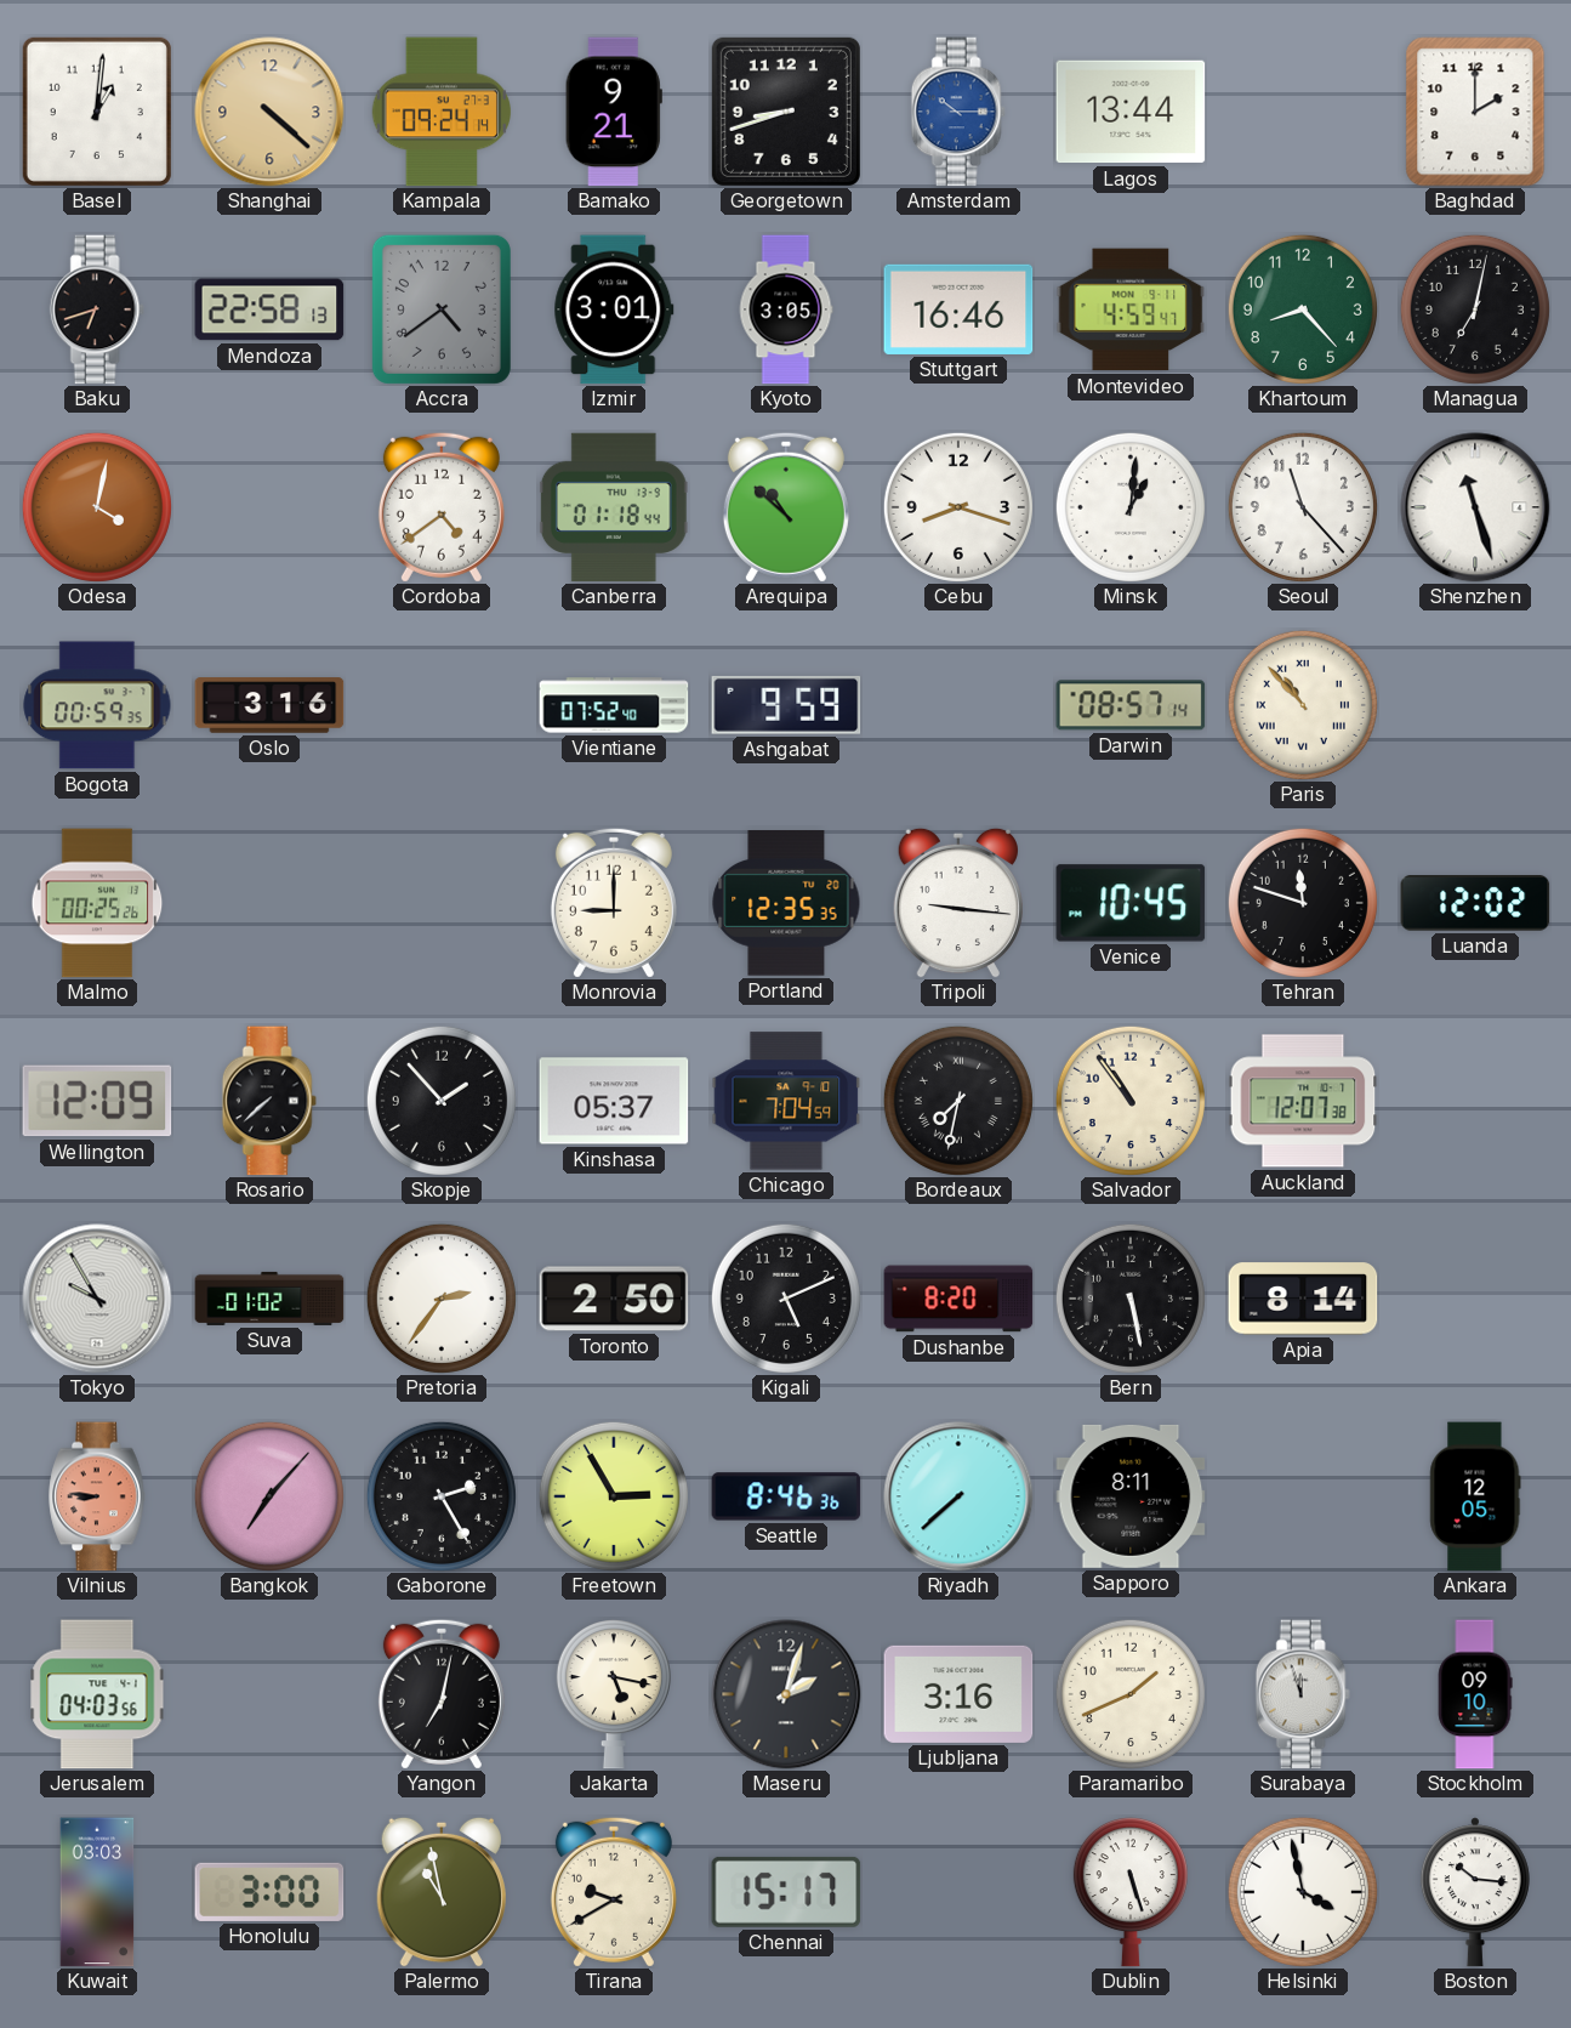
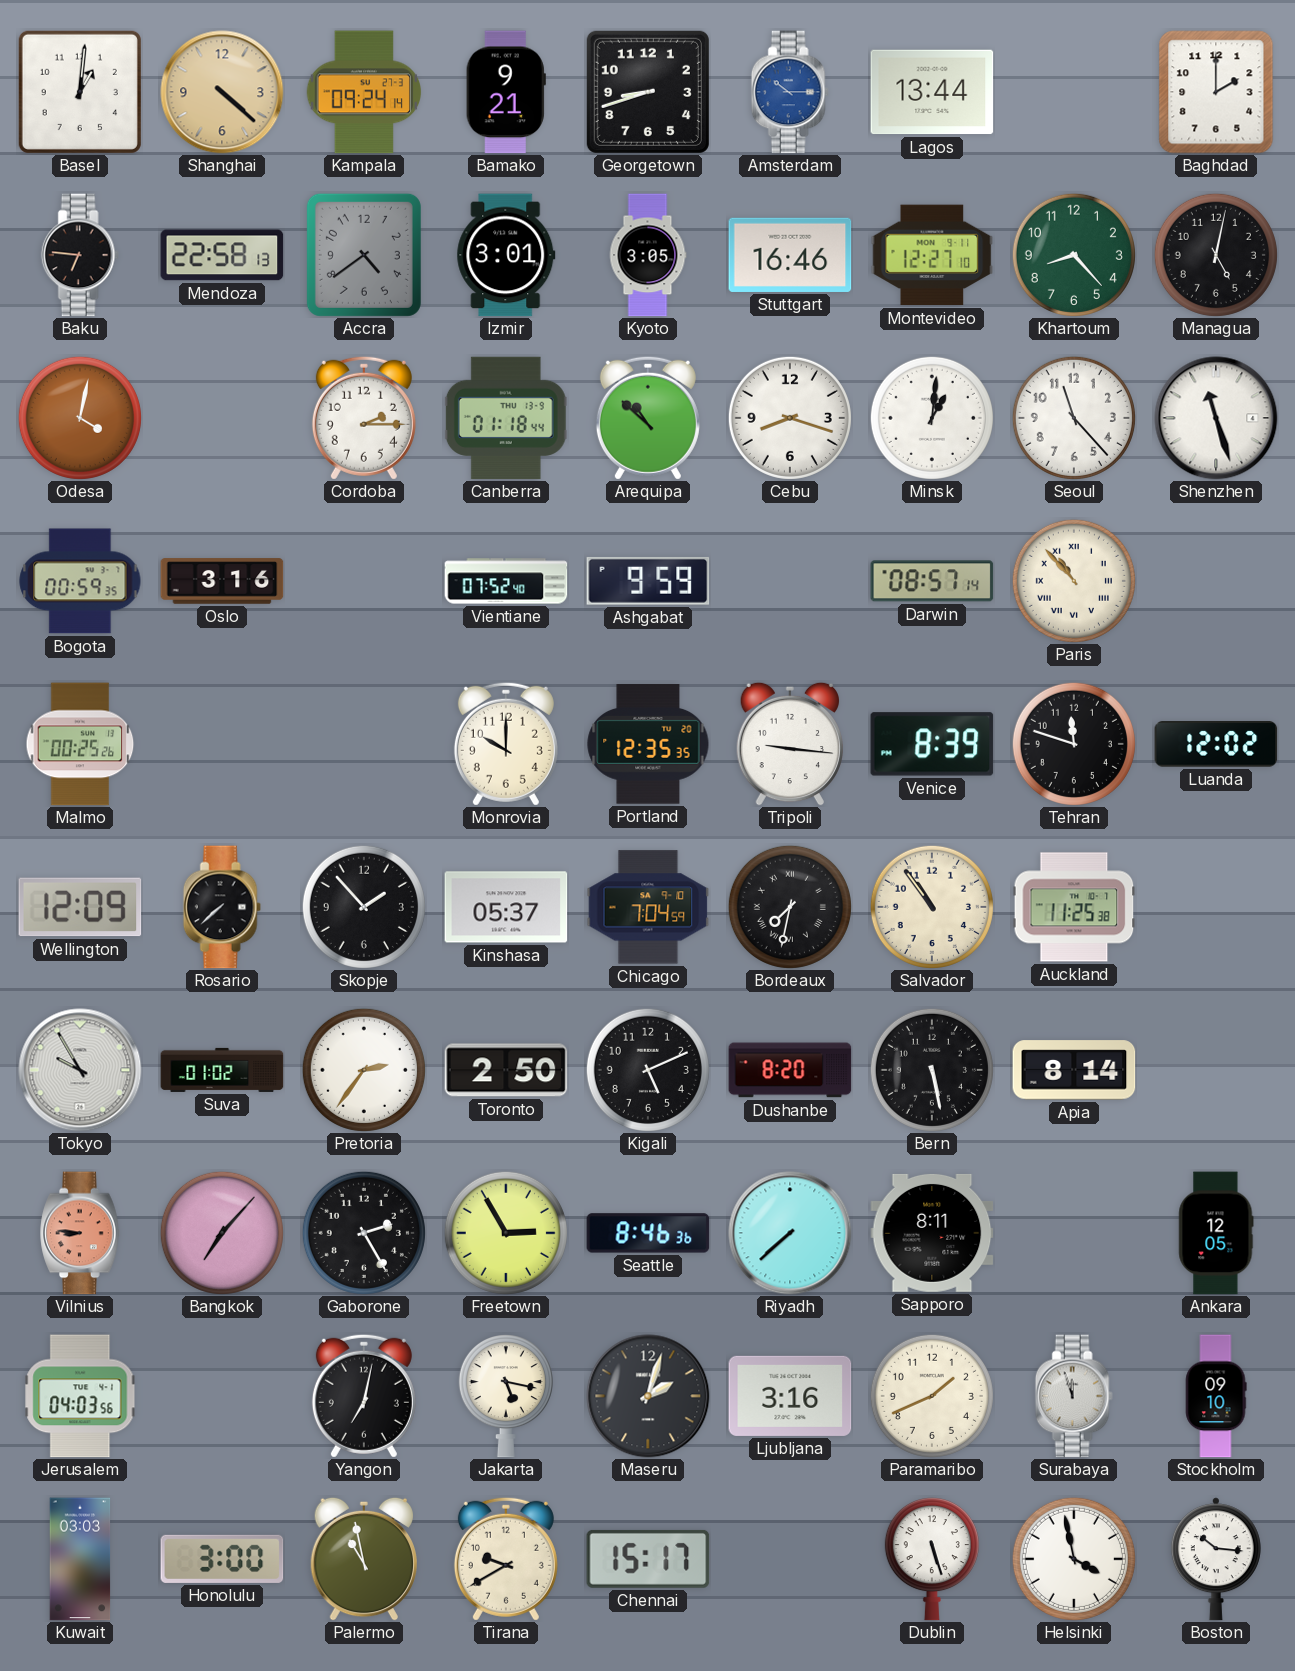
Baku: 6:42 -> 6:46 (80, 255)
Montevideo: 4:59 -> 12:27 (932, 255)
Managua: 7:02 -> 5:02 (1216, 255)
Cordoba: 4:39 -> 2:15 (364, 418)
Monrovia: 9:00 -> 10:00 (506, 744)
Venice: 10:45 -> 8:39 (932, 744)
Auckland: 12:07 -> 11:25 (1074, 907)
